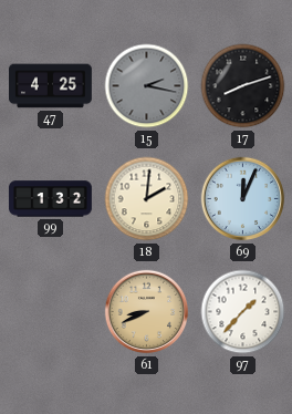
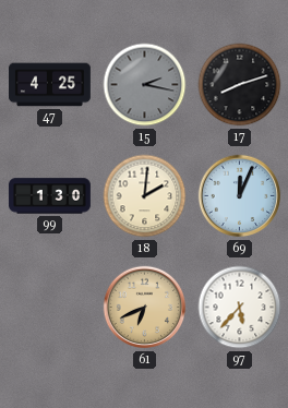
99: 1:32 -> 1:30 (49, 196)
61: 8:41 -> 6:41 (145, 308)
97: 1:37 -> 5:37 (240, 308)
